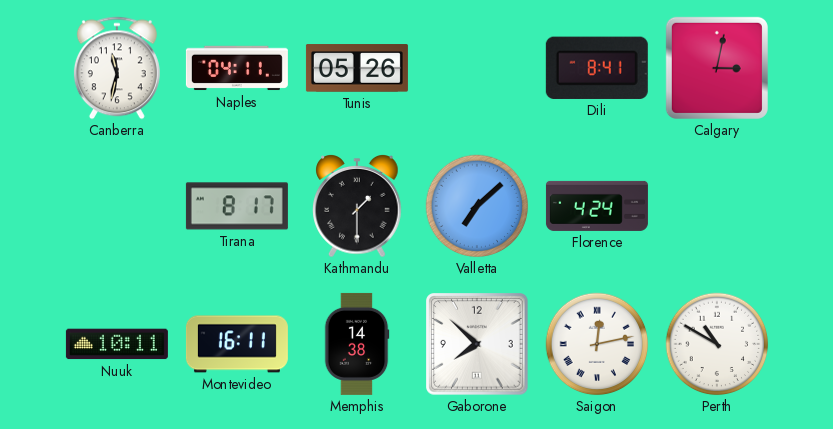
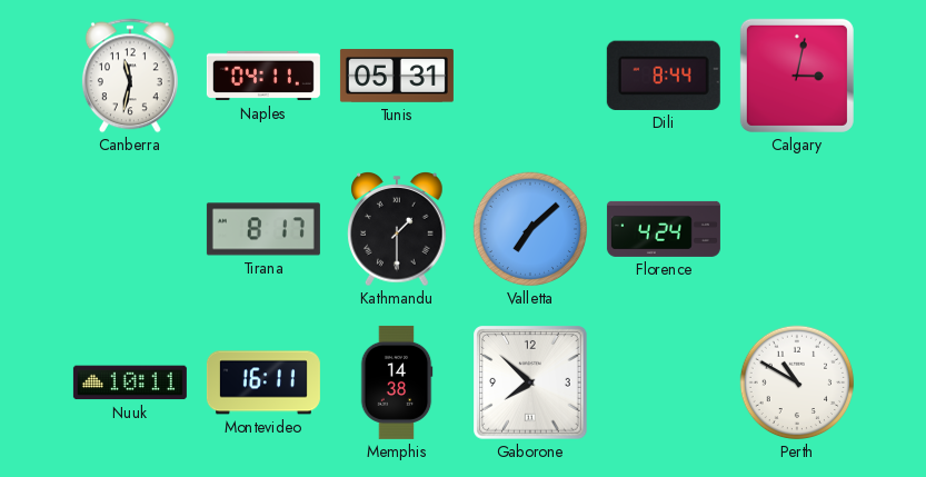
Tunis: 05:26 -> 05:31 (397, 76)
Dili: 8:41 -> 8:44 (664, 76)
Saigon: 12:13 -> none (597, 344)
